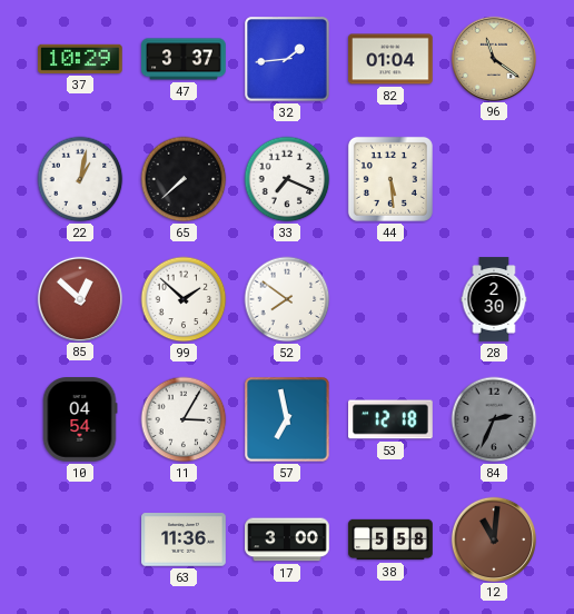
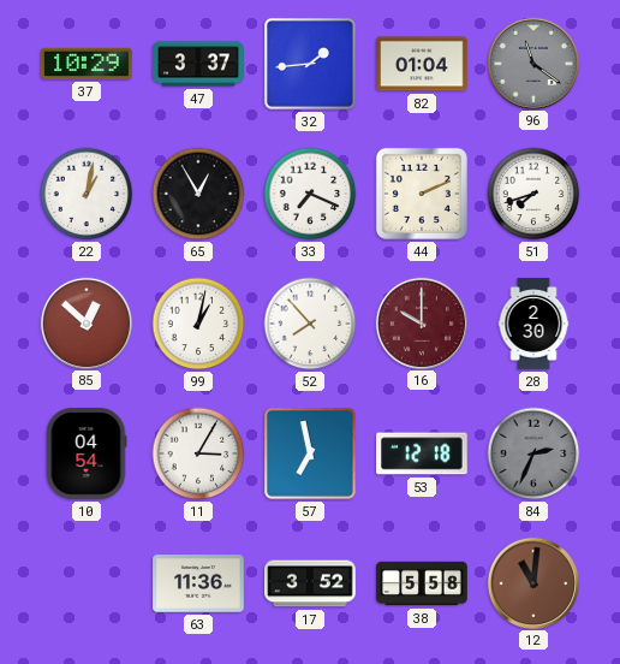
96 dial: champagne -> grey (532, 63)
65: 7:38 -> 12:55 (198, 194)
44: 5:29 -> 2:11 (422, 194)
51: none -> 7:42 (533, 194)
99: 1:52 -> 1:02 (198, 324)
52: 7:51 -> 7:53 (310, 324)
16: none -> 10:00 (421, 322)
17: 3:00 -> 3:52 (310, 583)
